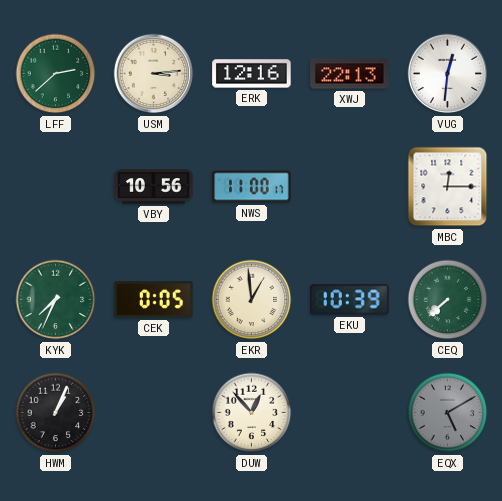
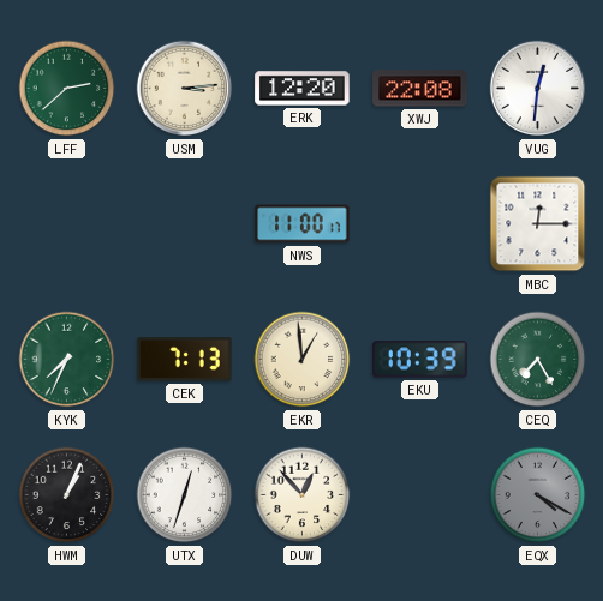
ERK: 12:16 -> 12:20 (303, 89)
XWJ: 22:13 -> 22:08 (420, 89)
VBY: 10:56 -> none (154, 187)
CEK: 0:05 -> 7:13 (185, 360)
CEQ: 7:38 -> 7:25 (538, 360)
UTX: none -> 12:33 (185, 495)
EQX: 5:10 -> 4:20 (538, 495)
